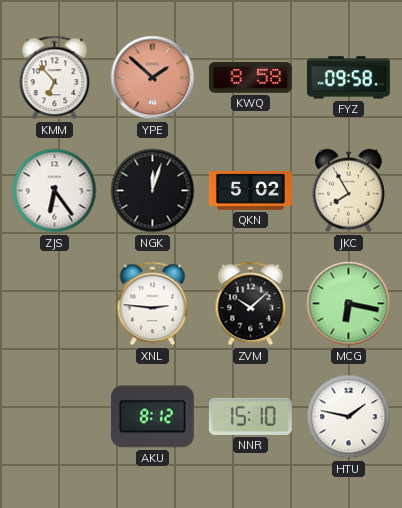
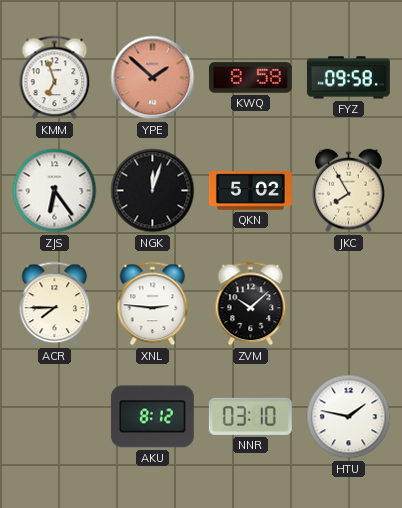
KMM: 6:53 -> 6:57 (55, 78)
ACR: none -> 7:45 (55, 304)
MCG: 6:17 -> none (349, 304)
NNR: 15:10 -> 03:10 (250, 416)
